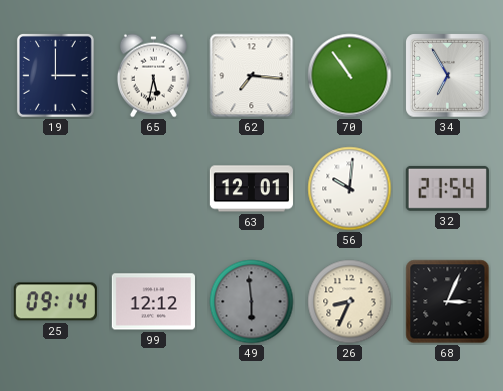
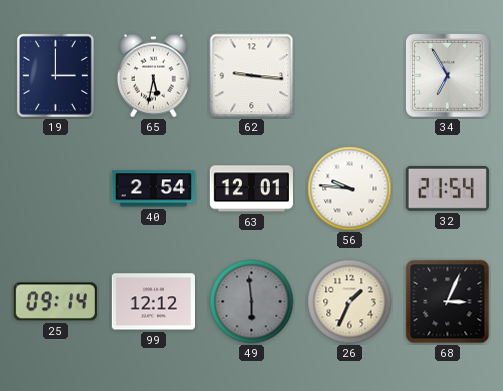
62: 7:16 -> 9:16 (252, 76)
70: 10:54 -> none (350, 76)
40: none -> 2:54 (153, 189)
56: 10:01 -> 9:46 (350, 189)
26: 8:34 -> 1:34 (350, 302)
